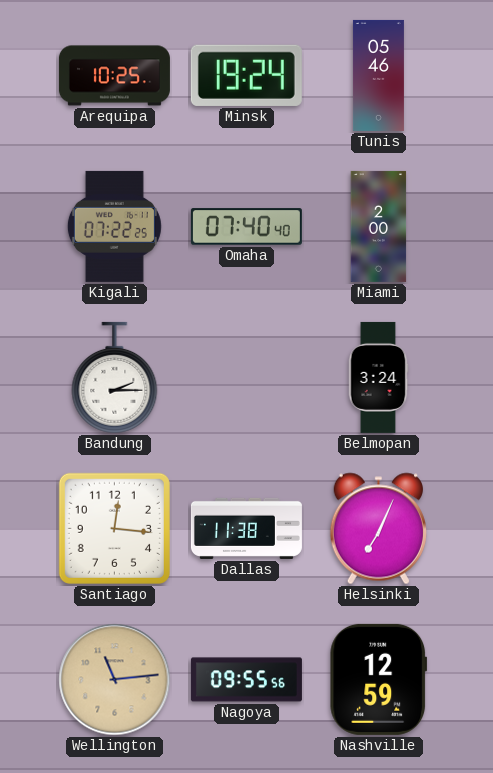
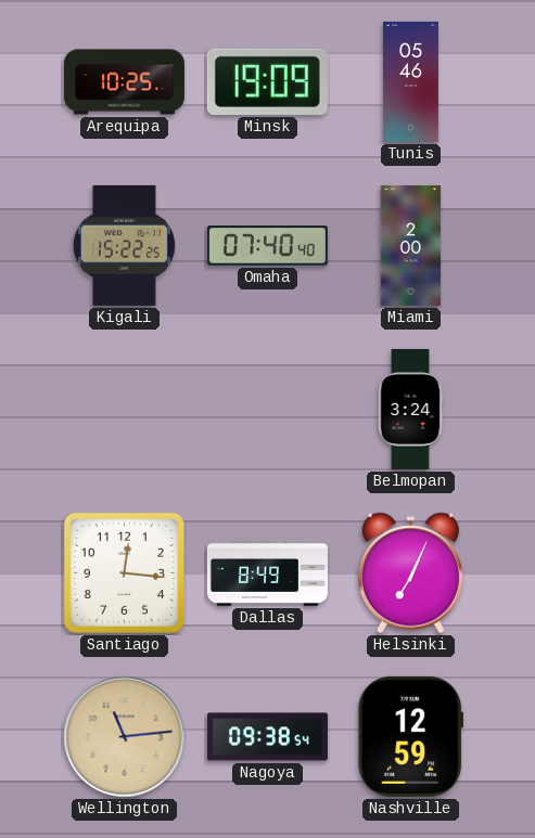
Minsk: 19:24 -> 19:09 (267, 81)
Kigali: 07:22 -> 15:22 (124, 245)
Bandung: 2:15 -> none (115, 378)
Dallas: 11:38 -> 8:49 (267, 572)
Nagoya: 09:55 -> 09:38 (267, 737)
